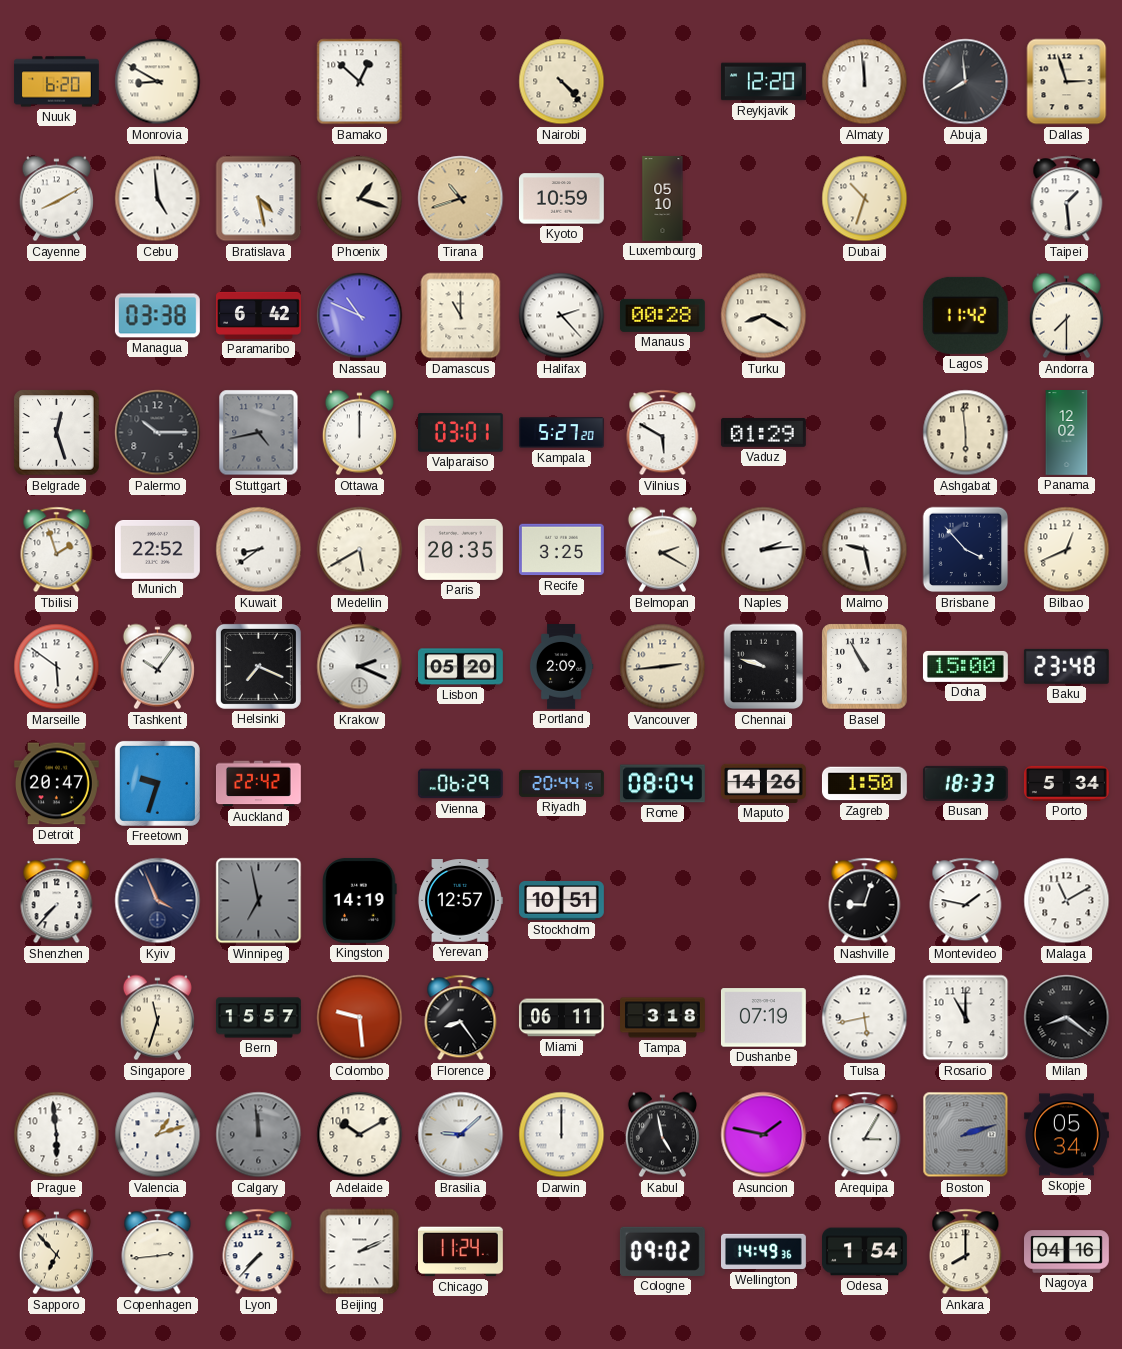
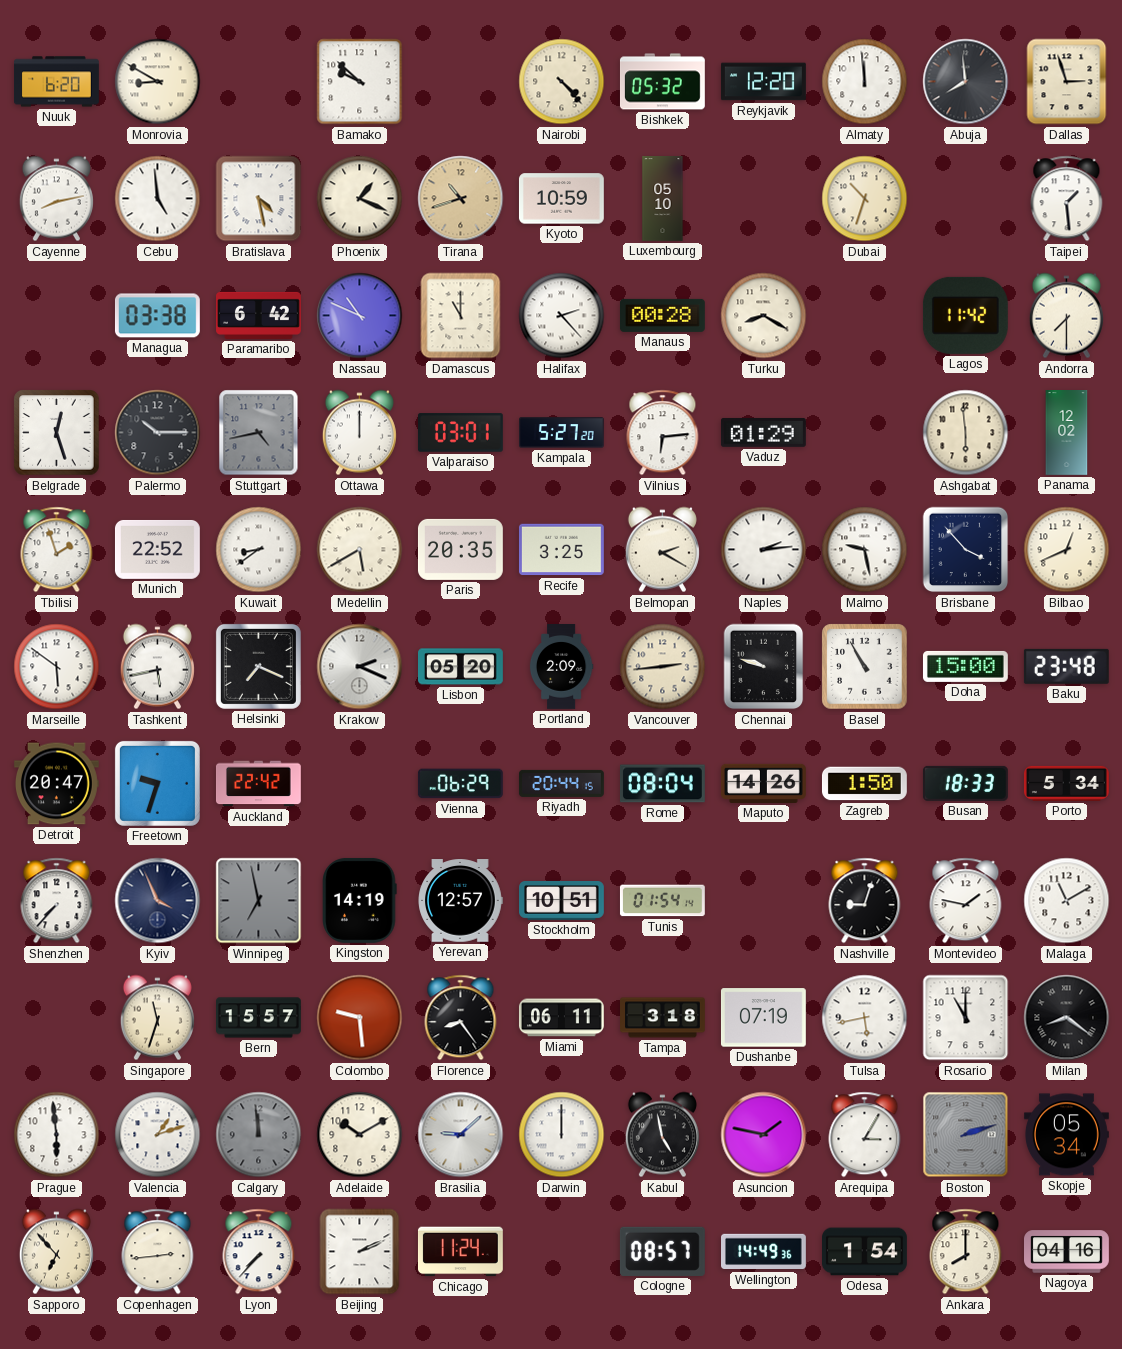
Bamako: 12:52 -> 9:52 (360, 82)
Bishkek: none -> 05:32 (662, 82)
Cayenne: 8:10 -> 8:13 (56, 199)
Phoenix: 1:18 -> 1:19 (360, 199)
Vilnius: 5:50 -> 6:14 (663, 433)
Tashkent: 10:06 -> 5:43 (157, 667)
Tunis: none -> 01:54 (662, 901)
Cologne: 09:02 -> 08:57 (662, 1251)
